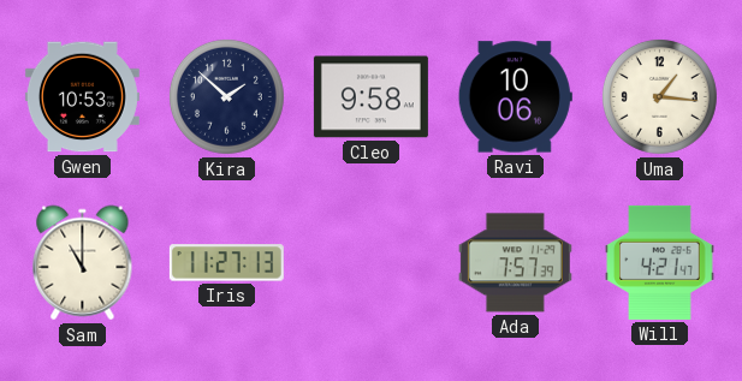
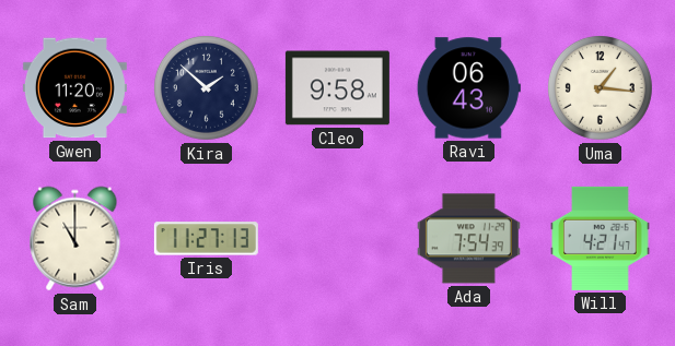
Gwen: 10:53 -> 11:20 (74, 88)
Ravi: 10:06 -> 06:43 (468, 88)
Ada: 7:57 -> 7:54 (468, 239)
